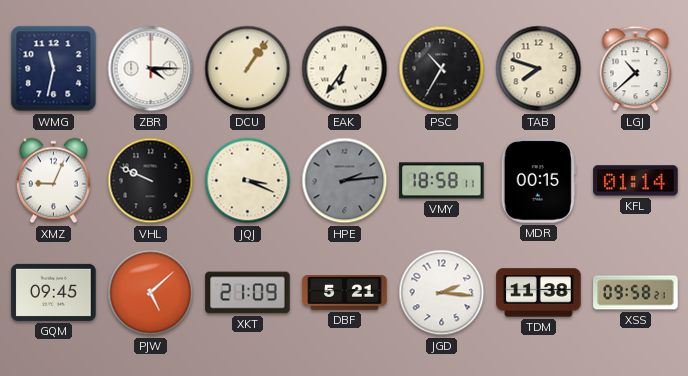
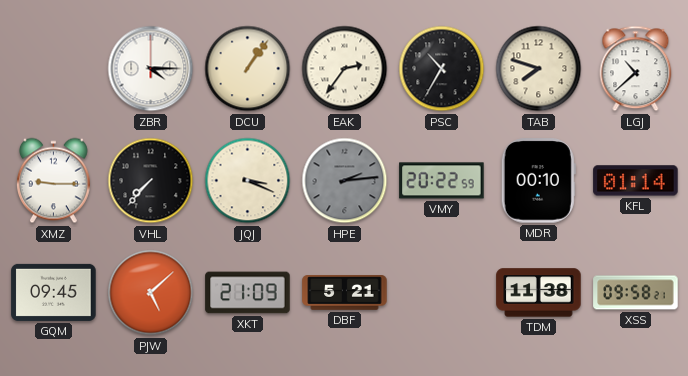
WMG: 11:32 -> none (54, 69)
EAK: 6:36 -> 2:36 (345, 69)
XMZ: 9:04 -> 9:15 (53, 181)
VHL: 9:49 -> 7:37 (151, 181)
VMY: 18:58 -> 20:22 (442, 181)
MDR: 00:15 -> 00:10 (538, 181)
JGD: 2:16 -> none (442, 293)
